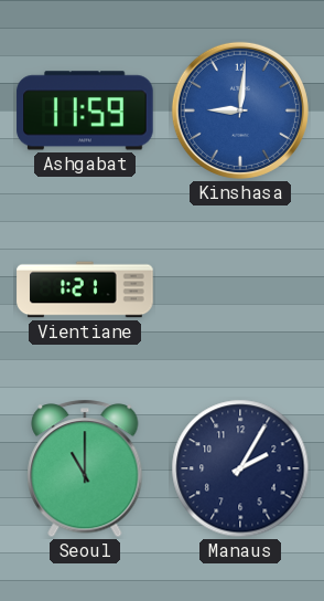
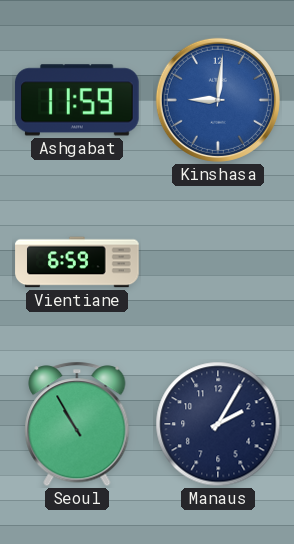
Vientiane: 1:21 -> 6:59 (77, 262)
Seoul: 11:00 -> 10:55 (77, 424)
